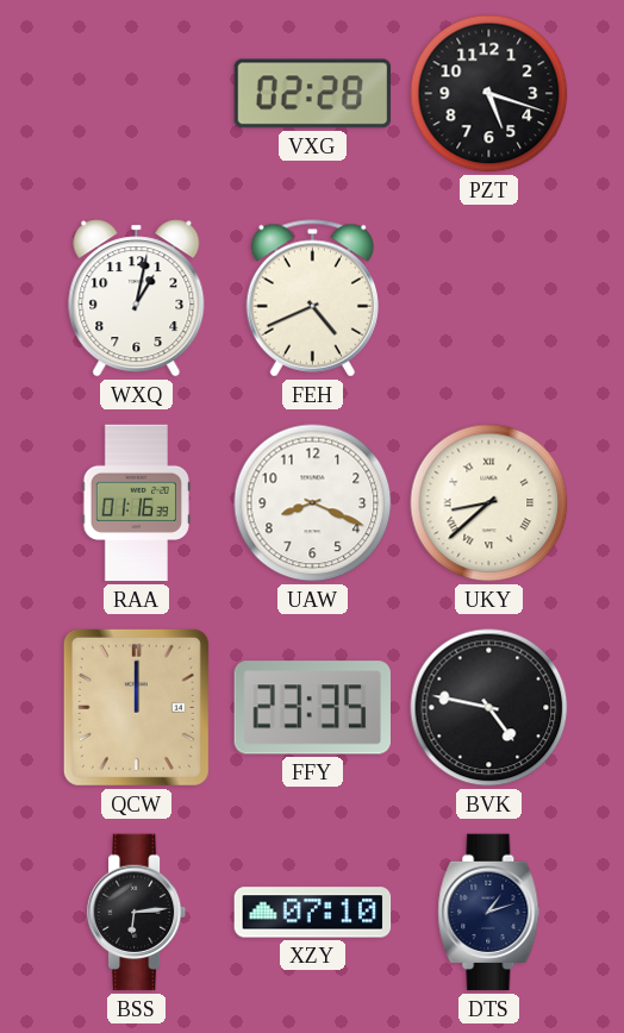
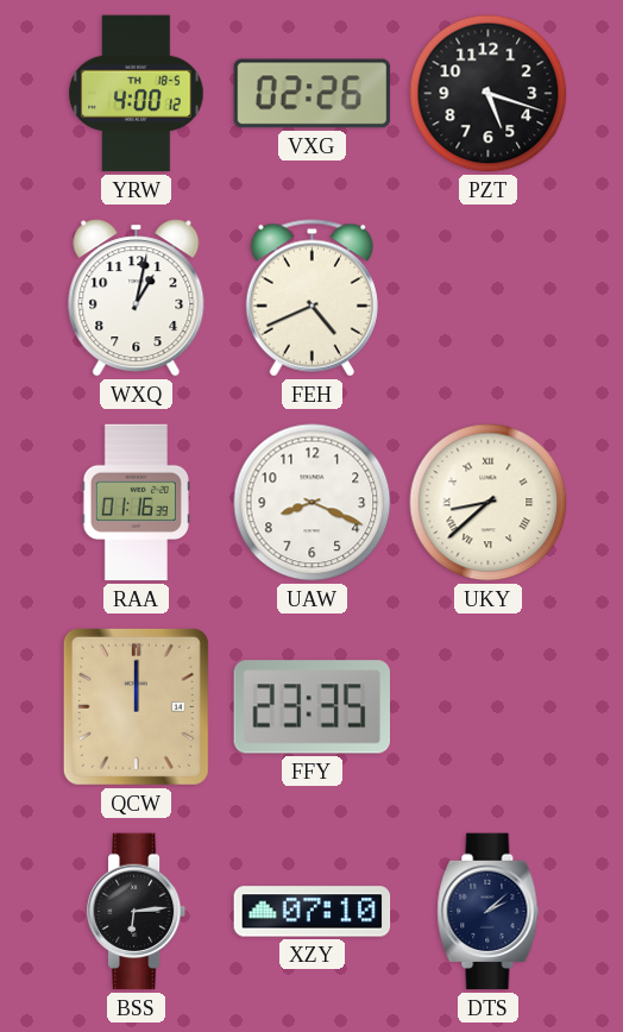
YRW: none -> 4:00 (137, 94)
VXG: 02:28 -> 02:26 (313, 94)
BVK: 4:47 -> none (489, 708)
DTS: 1:12 -> 2:08 (489, 912)
